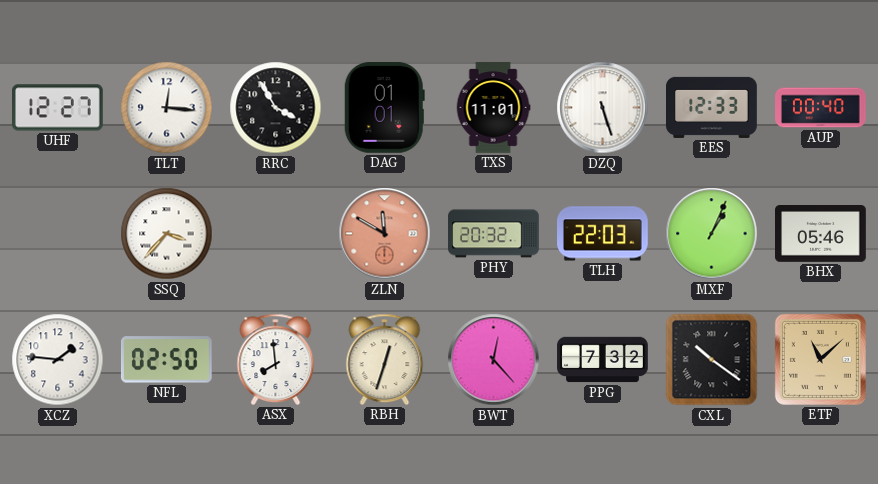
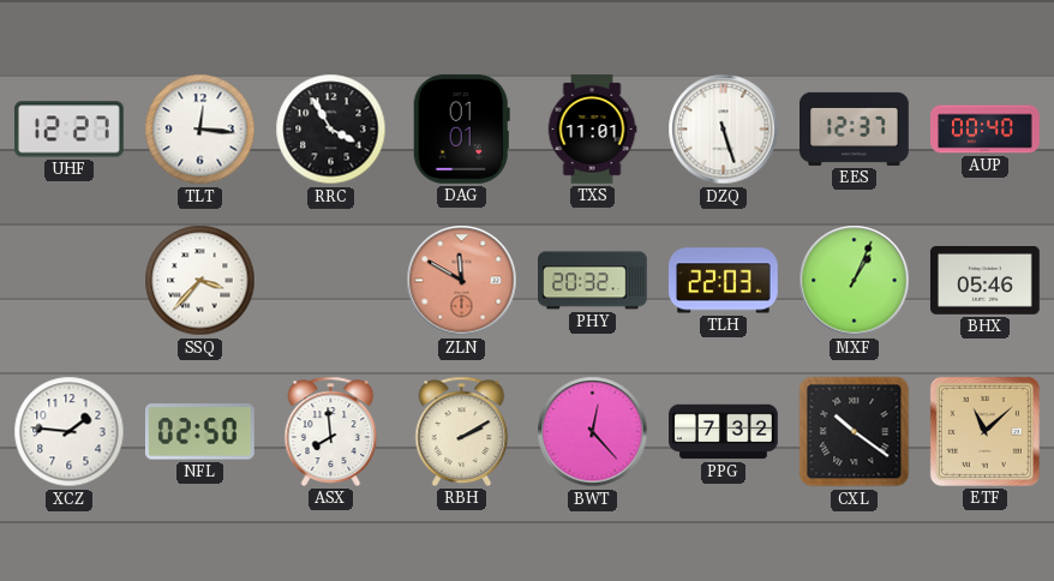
EES: 12:33 -> 12:37 (855, 128)
RBH: 12:33 -> 2:10 (462, 431)
